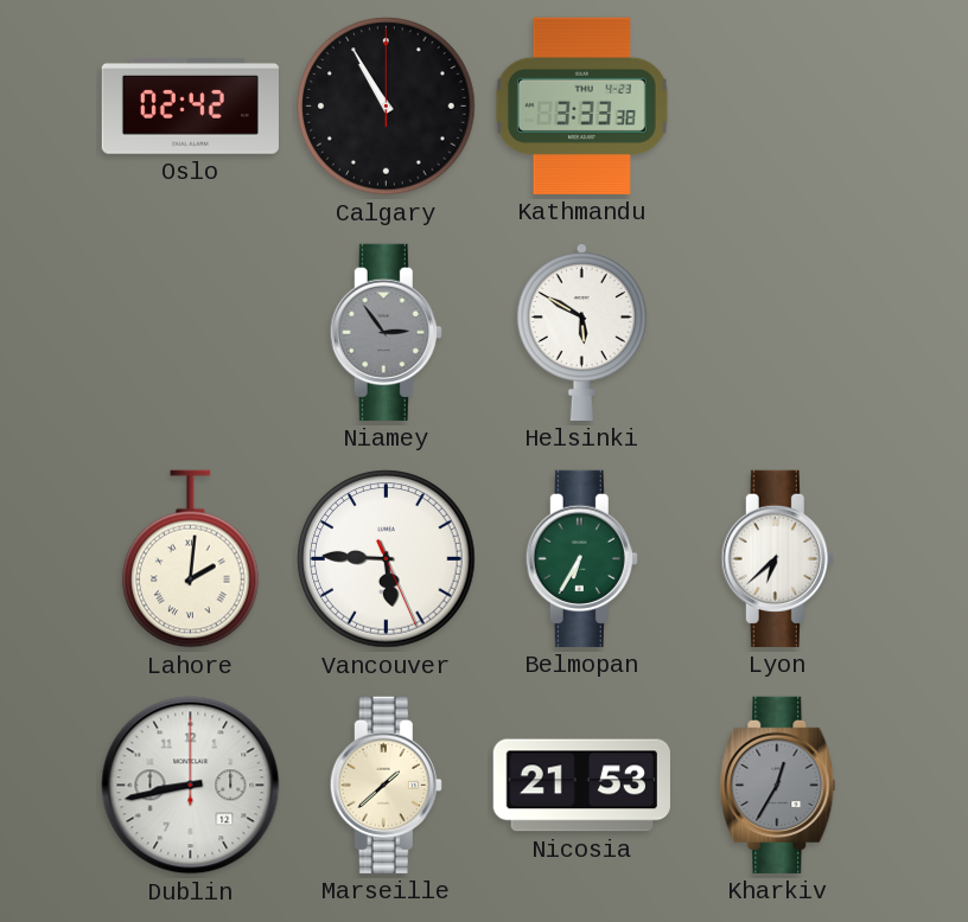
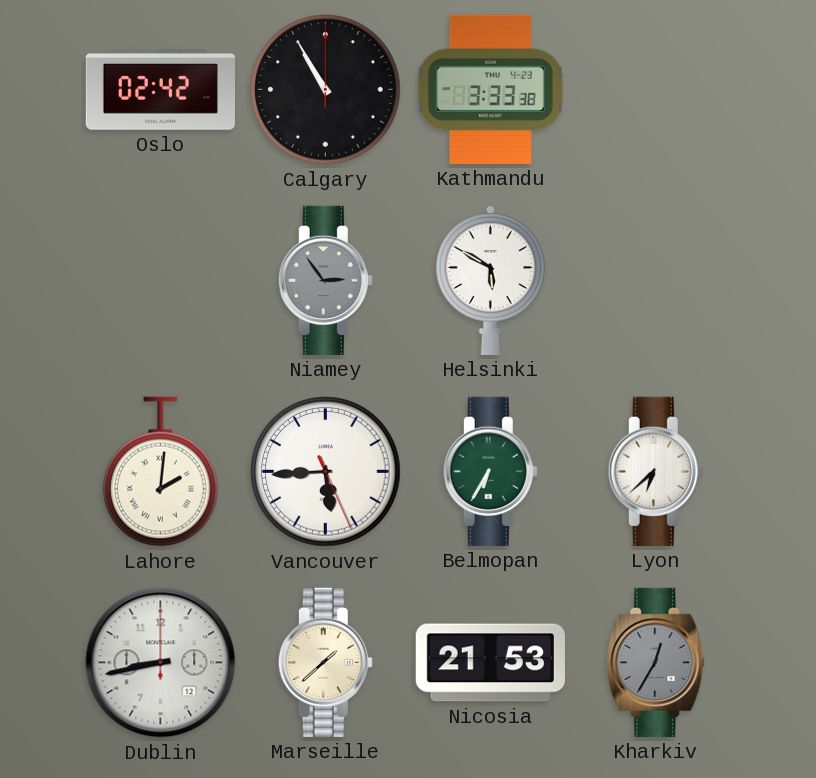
Vancouver: 5:45 -> 5:44 (326, 472)
